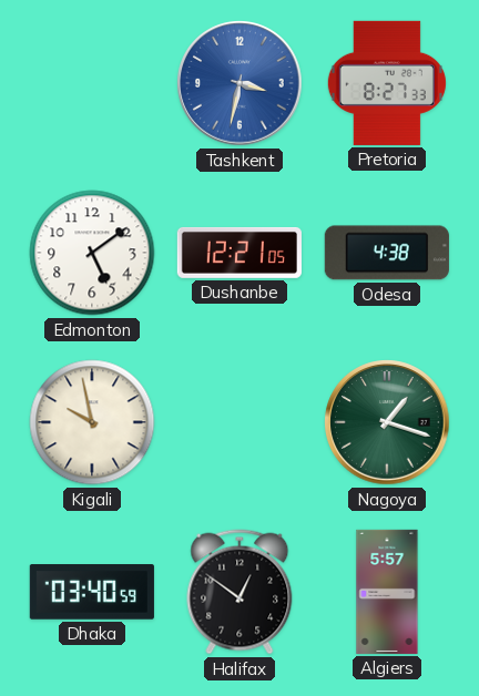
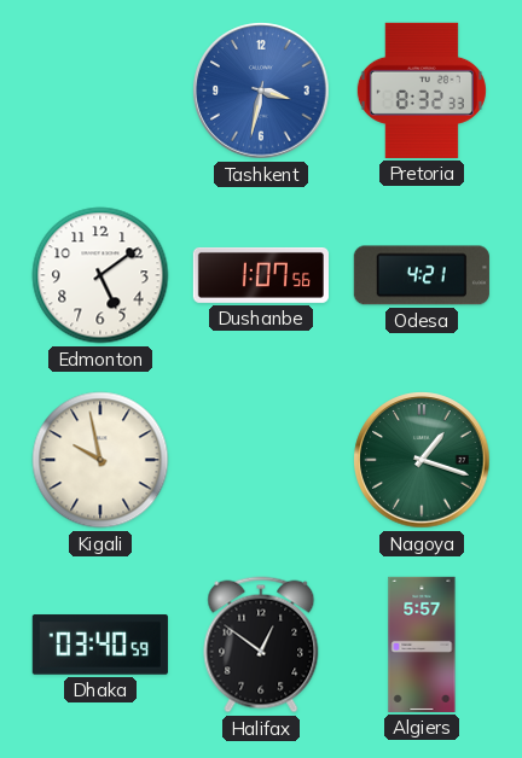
Pretoria: 8:27 -> 8:32 (422, 91)
Dushanbe: 12:21 -> 1:07 (261, 275)
Odesa: 4:38 -> 4:21 (422, 275)
